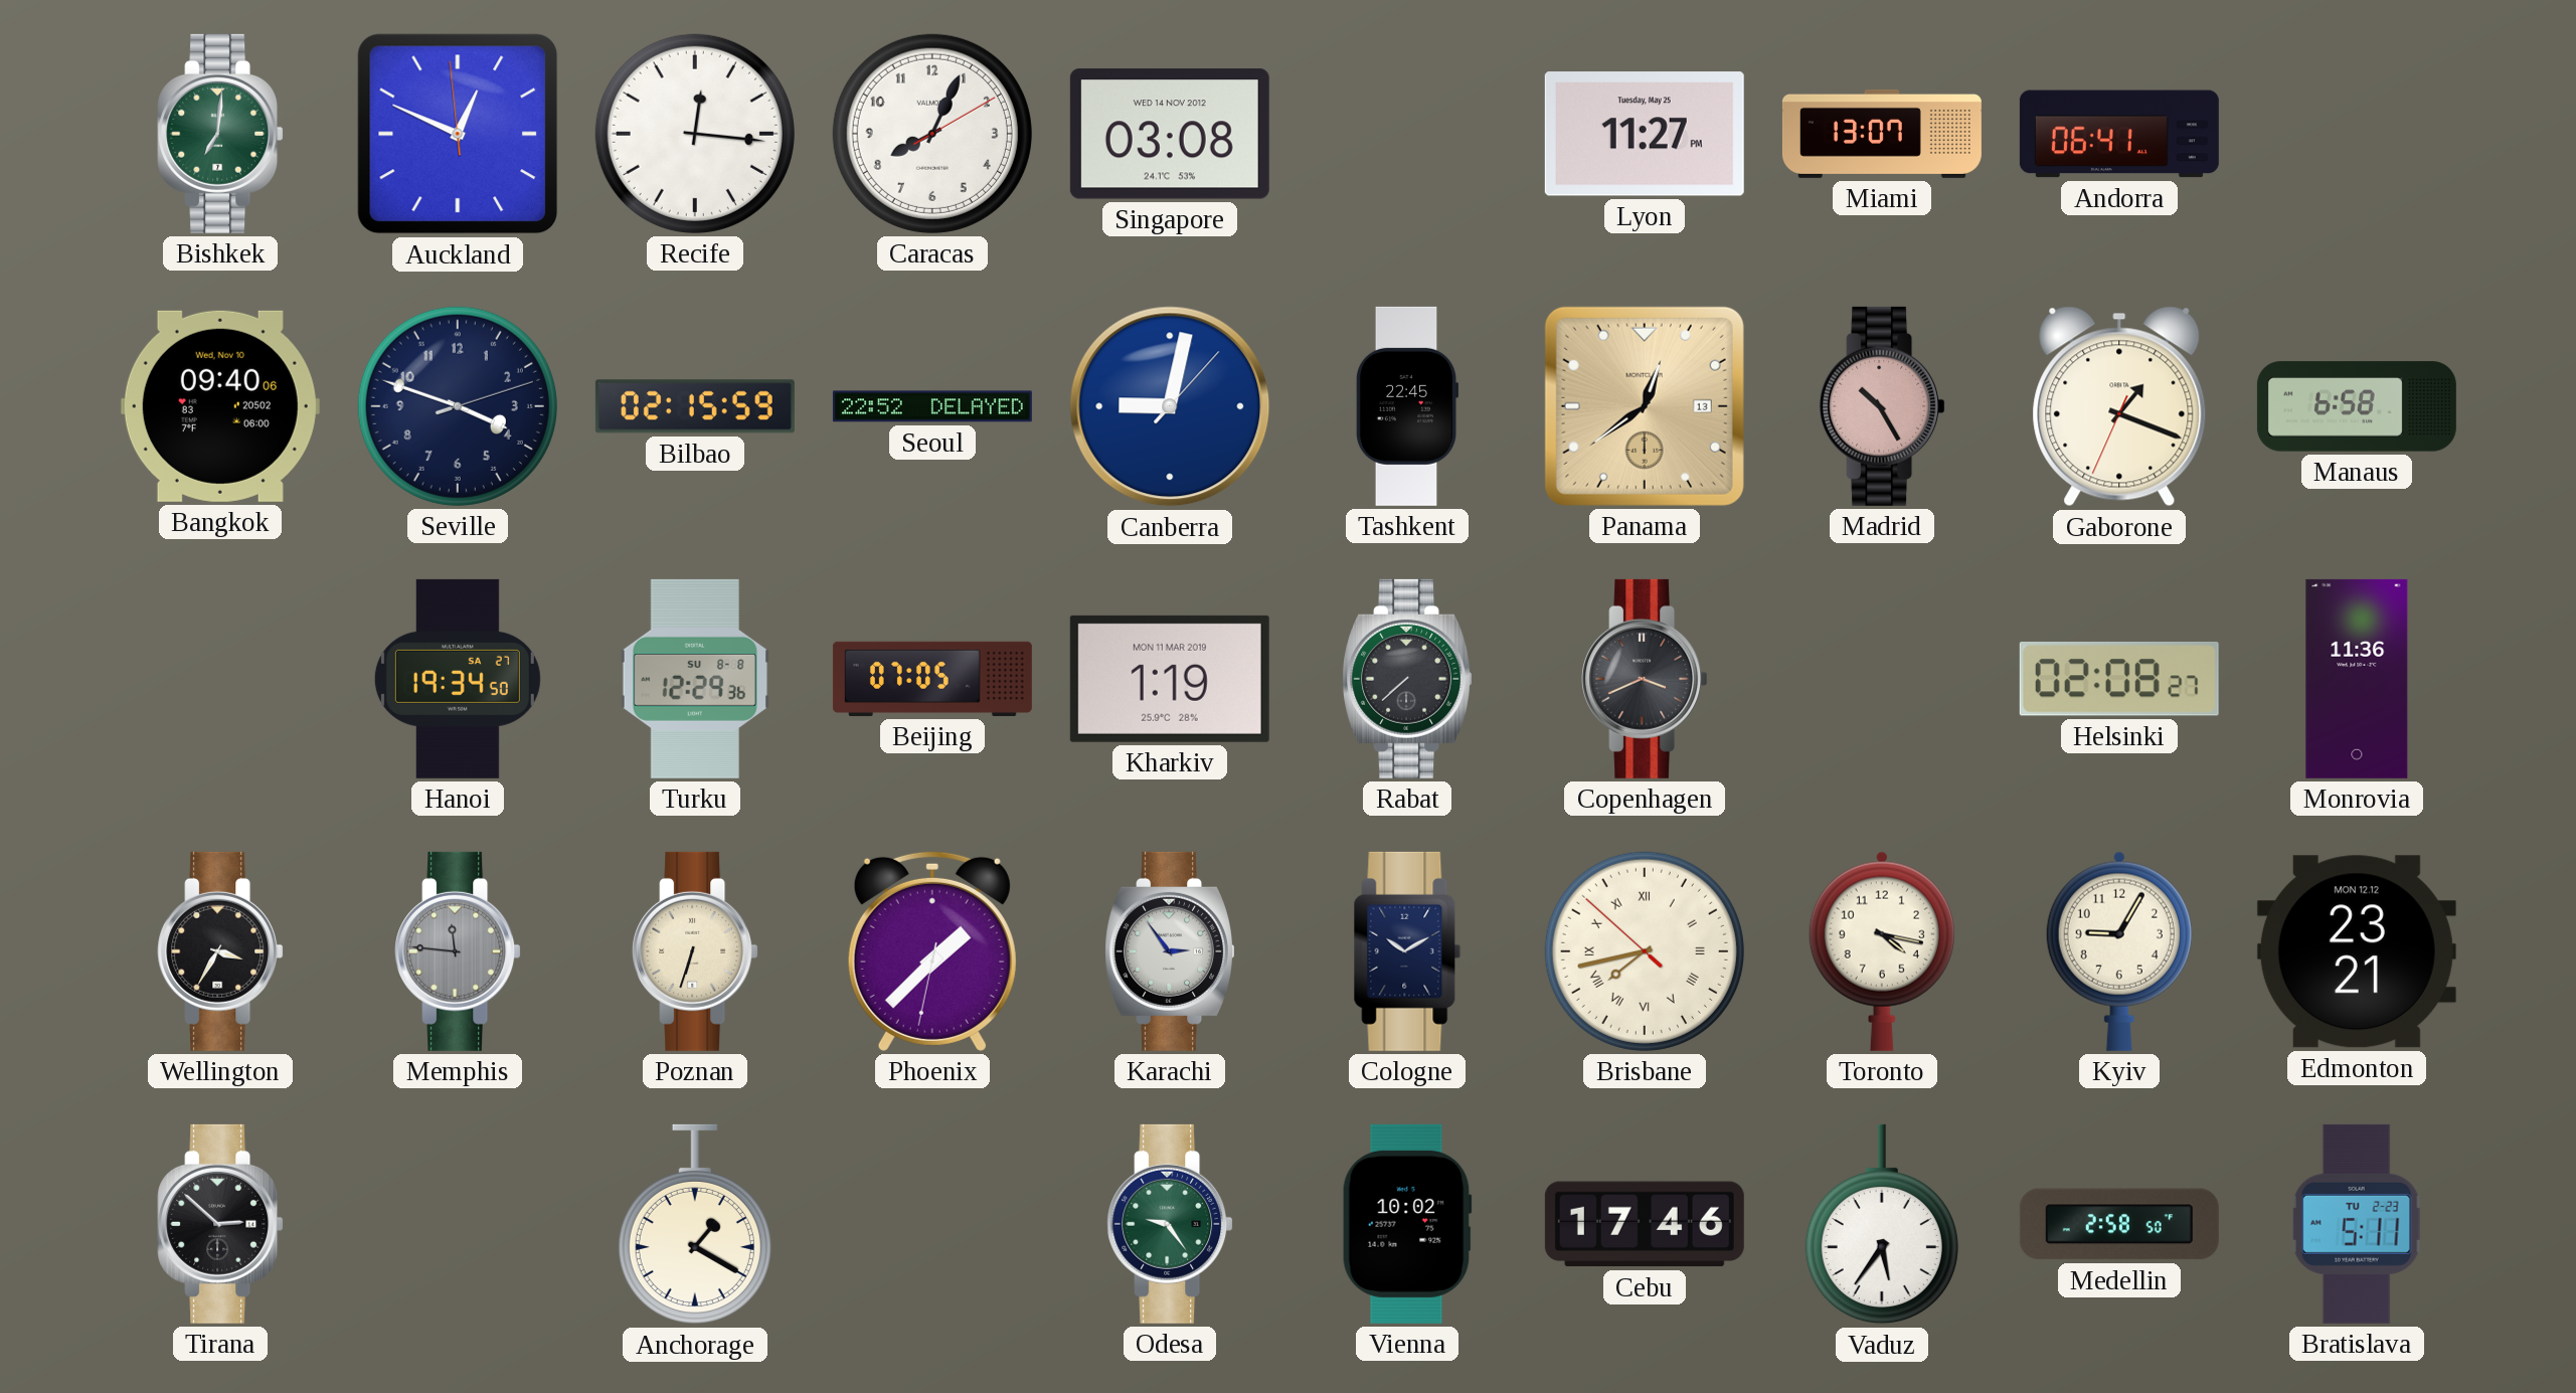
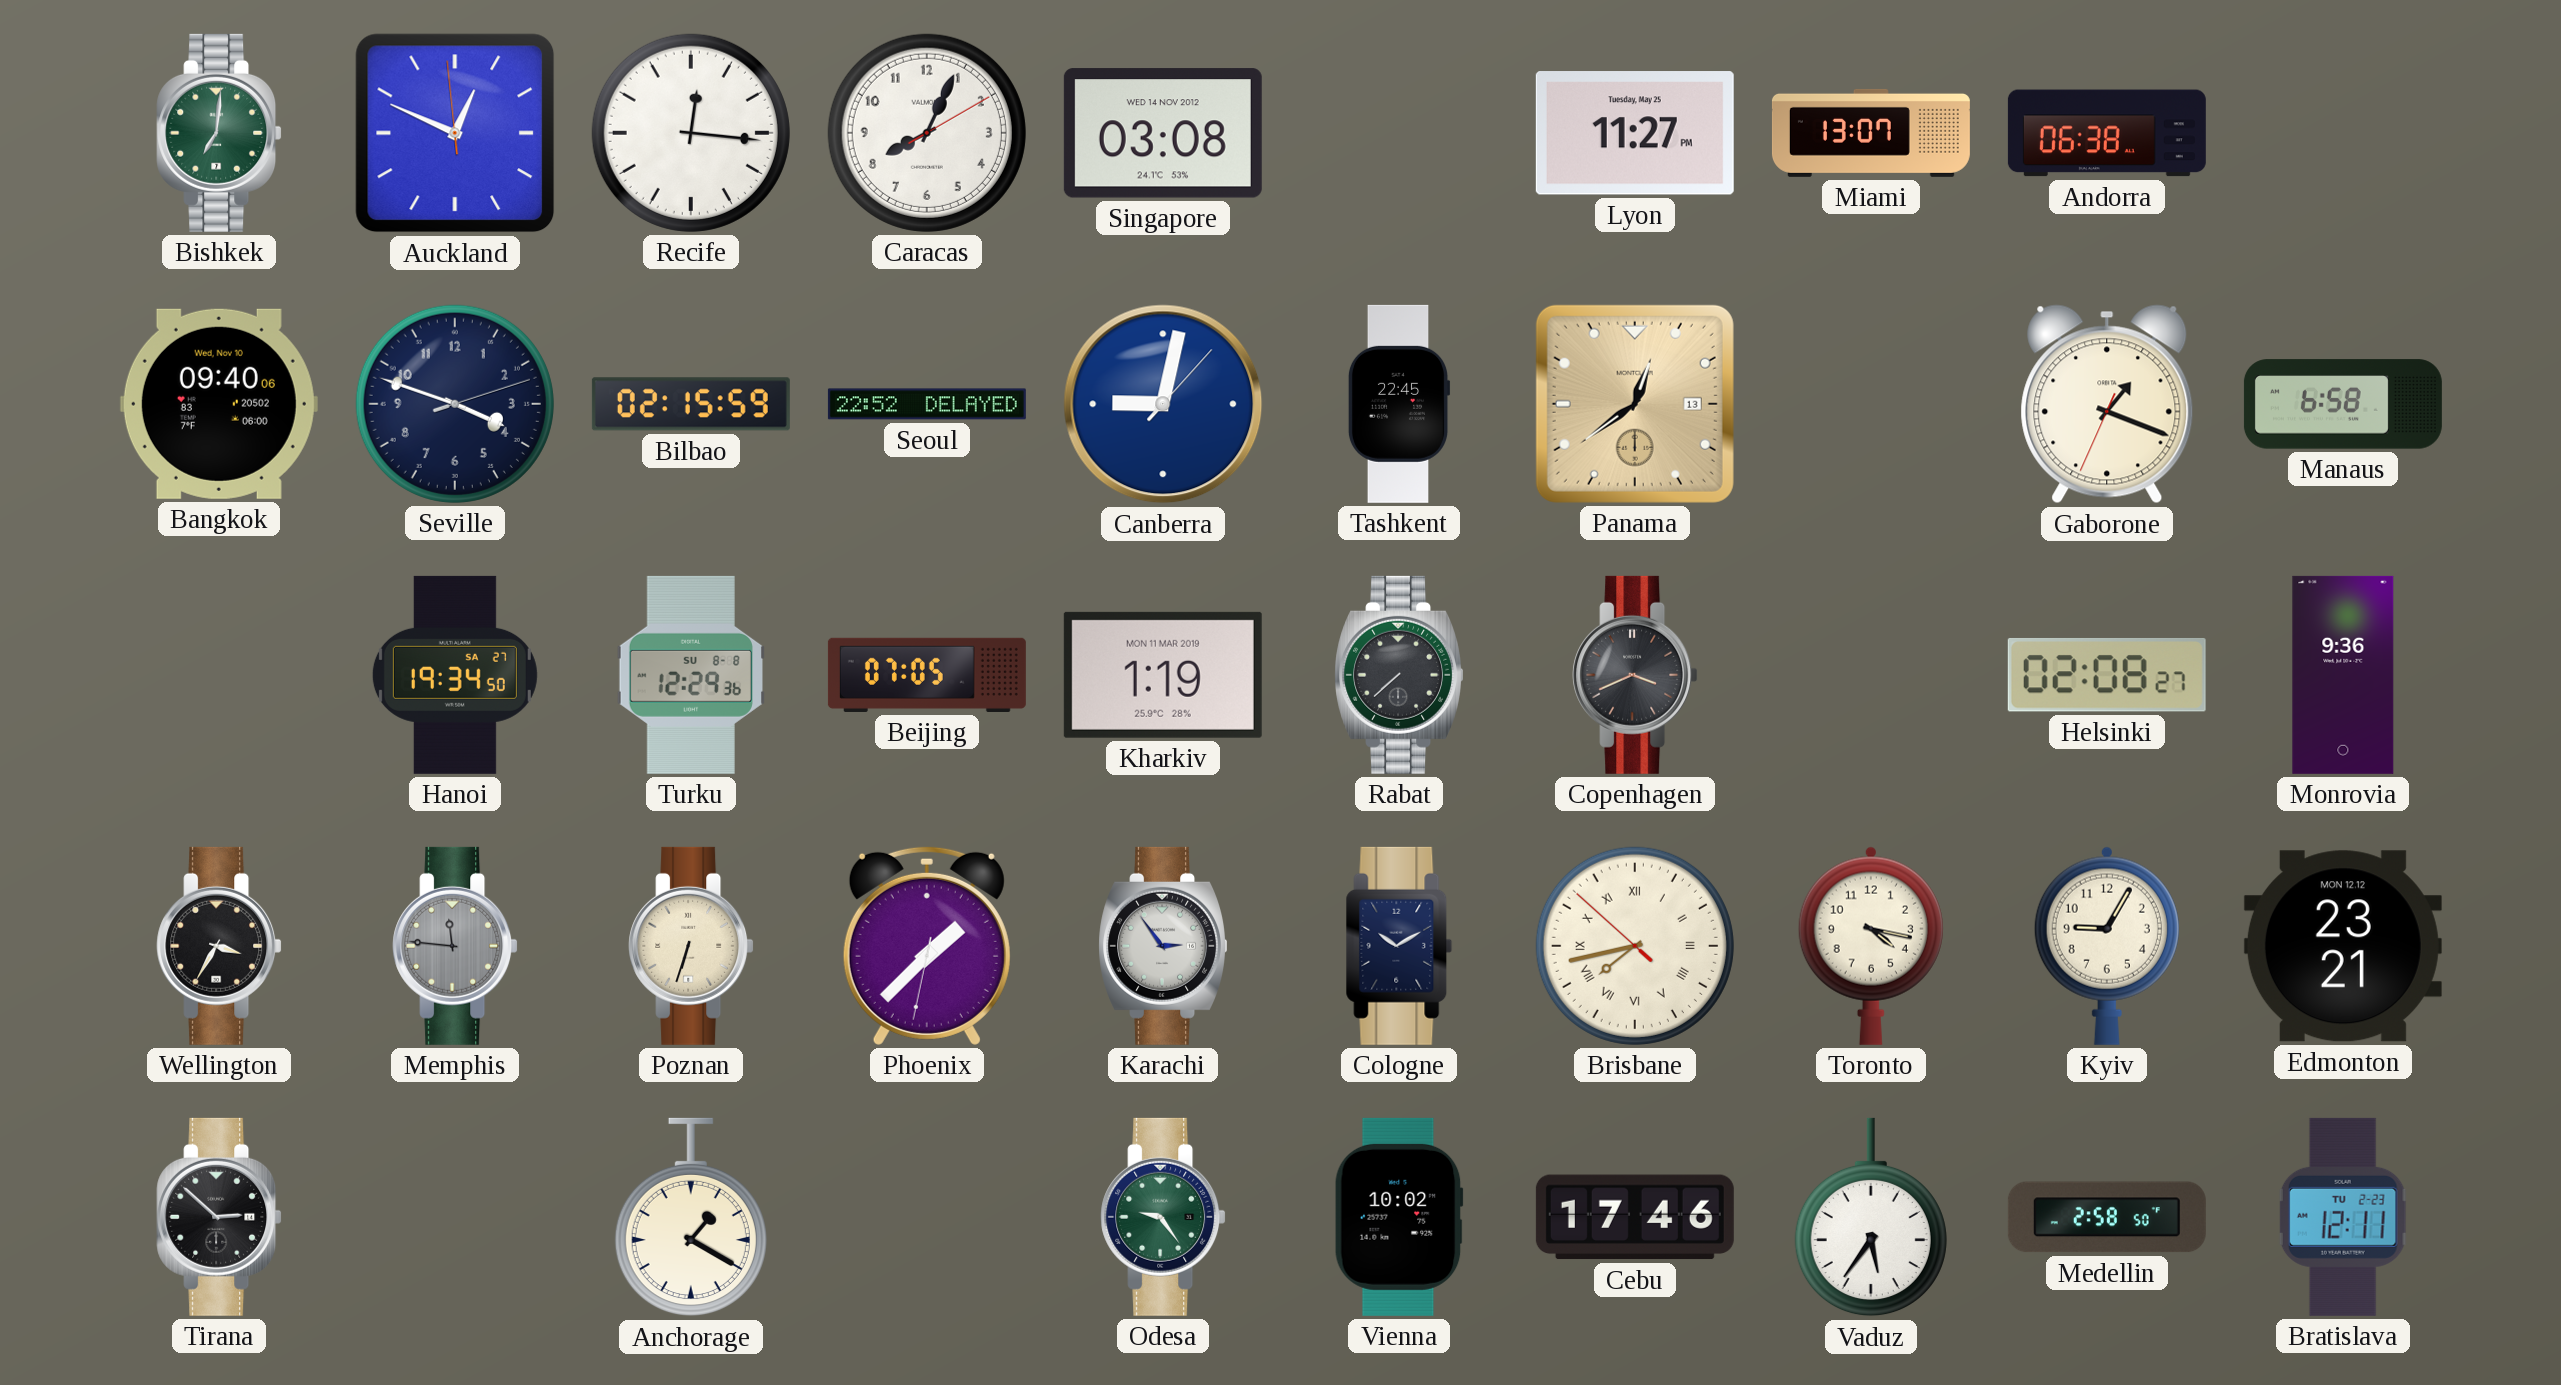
Andorra: 06:41 -> 06:38 (2107, 133)
Madrid: 10:25 -> none (1882, 406)
Monrovia: 11:36 -> 9:36 (2343, 675)
Bratislava: 5:11 -> 12:11 (2343, 1217)
